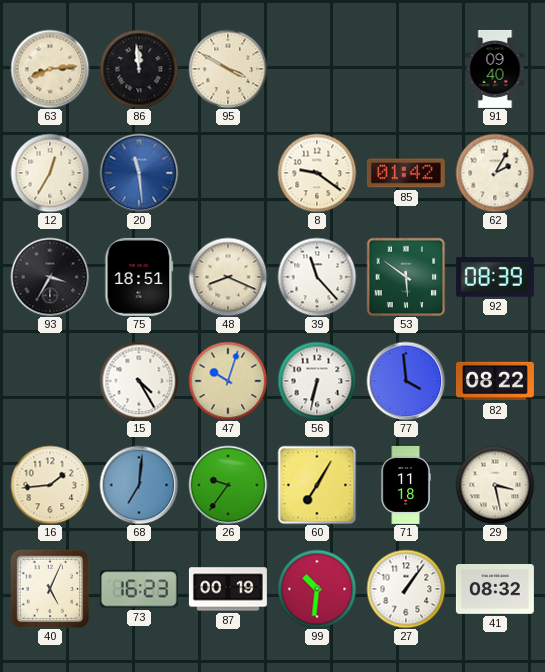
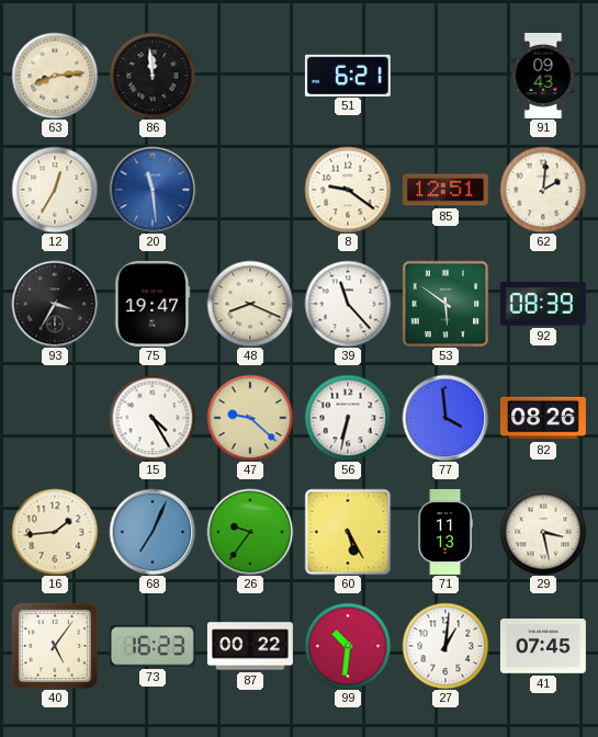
95: 3:50 -> none (228, 69)
51: none -> 6:21 (348, 75)
91: 09:40 -> 09:43 (543, 76)
85: 01:42 -> 12:51 (445, 190)
62: 2:05 -> 2:01 (543, 190)
75: 18:51 -> 19:47 (153, 304)
47: 10:03 -> 9:22 (250, 418)
82: 08:22 -> 08:26 (543, 418)
68: 7:01 -> 7:04 (153, 532)
60: 7:05 -> 5:25 (348, 532)
71: 11:18 -> 11:13 (445, 532)
40: 5:04 -> 5:06 (54, 645)
87: 00:19 -> 00:22 (250, 646)
27: 1:06 -> 1:01 (445, 646)
41: 08:32 -> 07:45 (543, 646)
